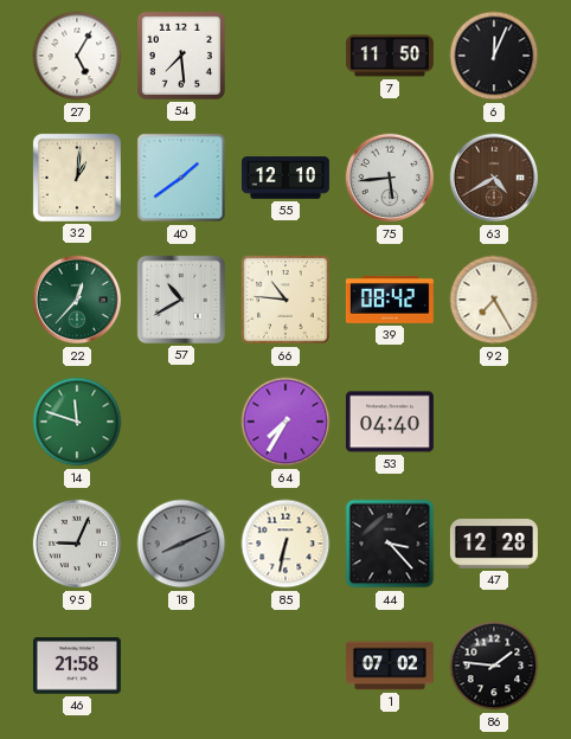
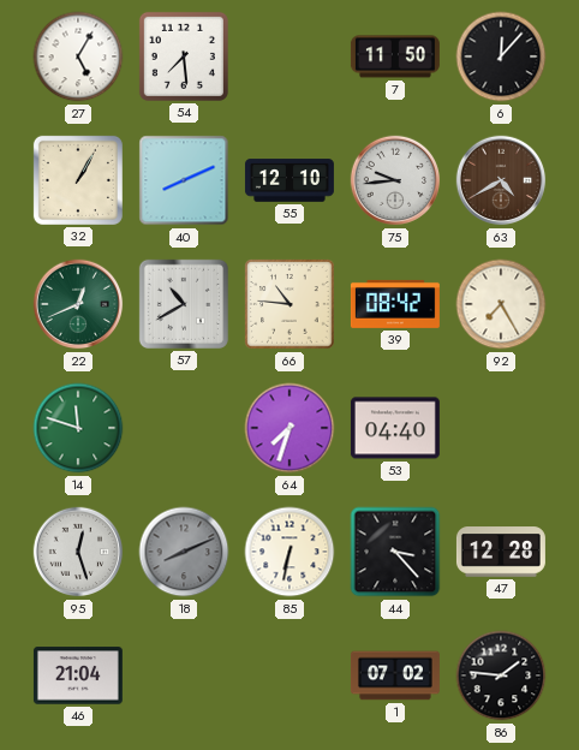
6: 12:04 -> 12:07 (501, 56)
32: 1:01 -> 1:05 (78, 180)
40: 1:39 -> 8:11 (184, 180)
75: 5:44 -> 9:44 (395, 180)
22: 12:37 -> 12:41 (78, 304)
64: 7:35 -> 7:33 (289, 428)
95: 9:04 -> 12:27 (78, 552)
46: 21:58 -> 21:04 (78, 675)
